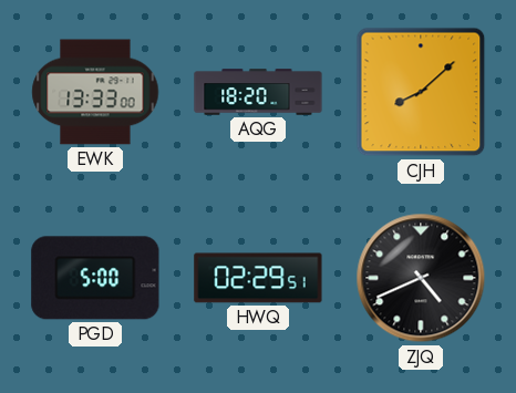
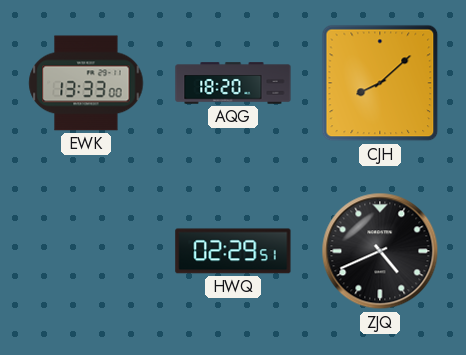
PGD: 5:00 -> none (95, 278)
